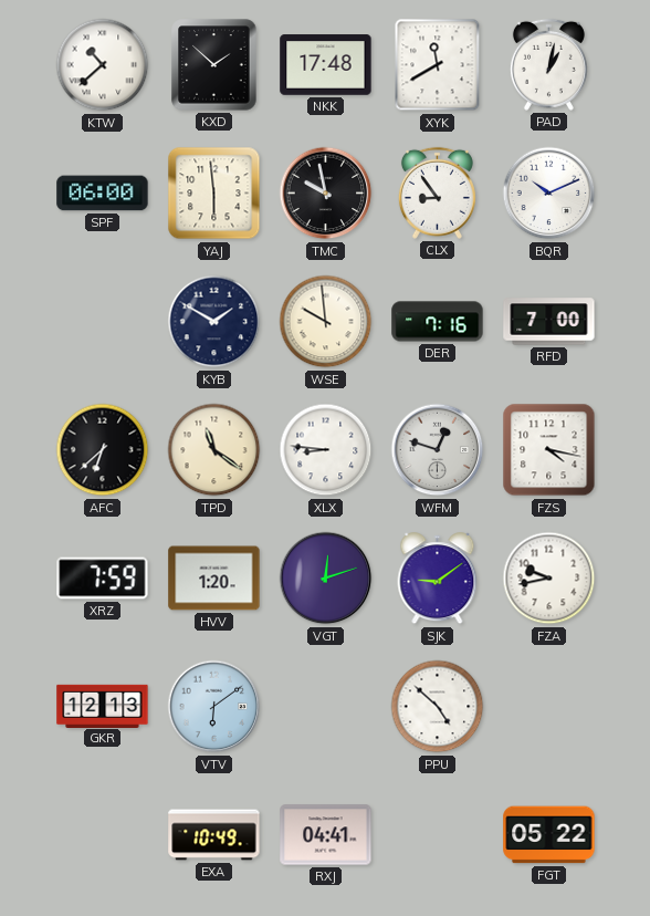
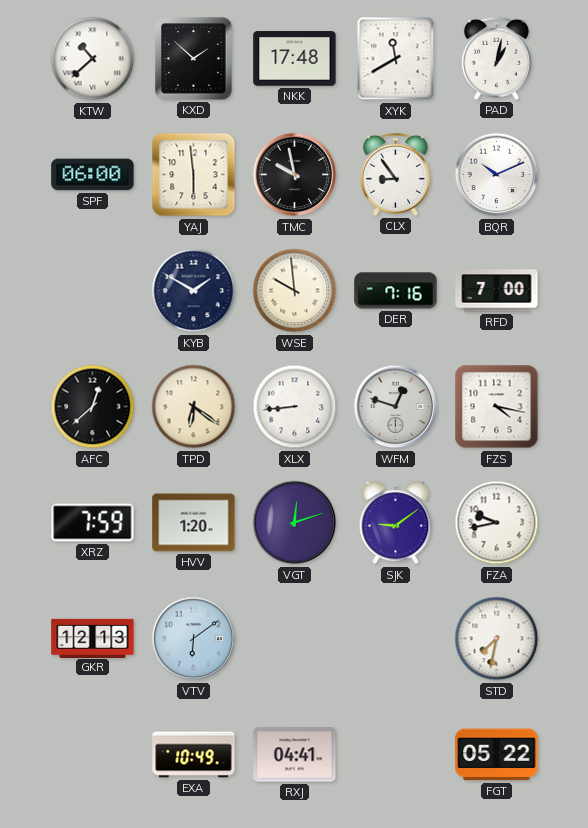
AFC: 6:38 -> 12:38 (93, 407)
TPD: 11:21 -> 6:21 (194, 407)
XLX: 8:46 -> 8:44 (295, 407)
PPU: 4:52 -> none (438, 707)
STD: none -> 7:32 (497, 639)
